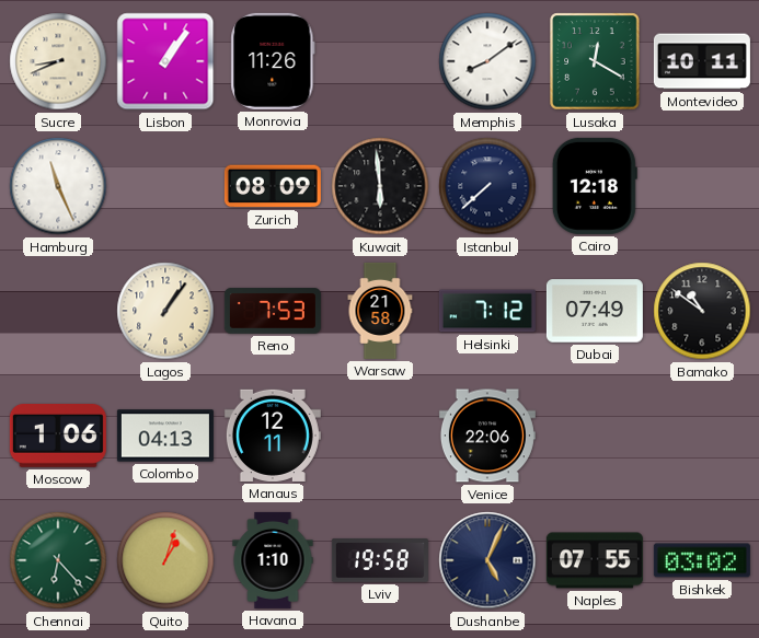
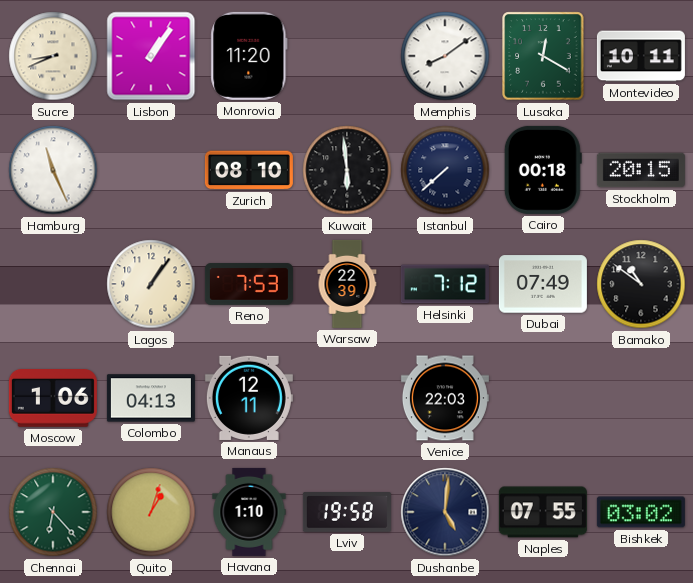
Monrovia: 11:26 -> 11:20 (249, 56)
Zurich: 08:09 -> 08:10 (249, 170)
Cairo: 12:18 -> 00:18 (543, 170)
Stockholm: none -> 20:15 (641, 170)
Warsaw: 21:58 -> 22:39 (347, 284)
Venice: 22:06 -> 22:03 (445, 398)
Dushanbe: 5:04 -> 5:01 (445, 512)
